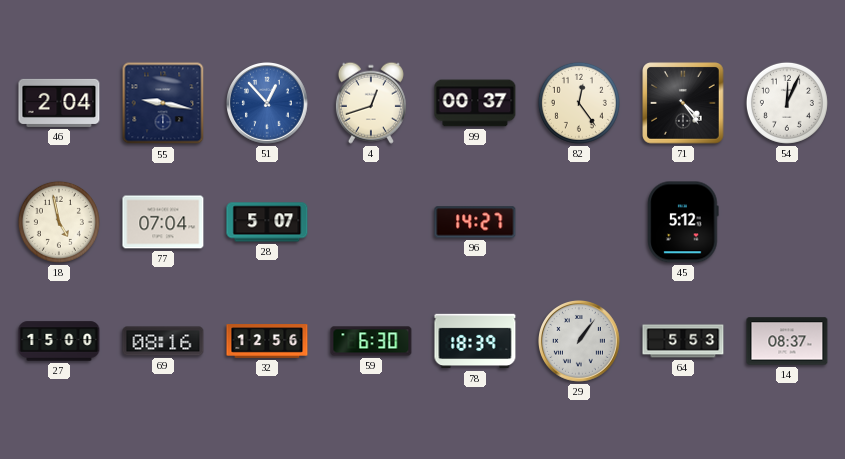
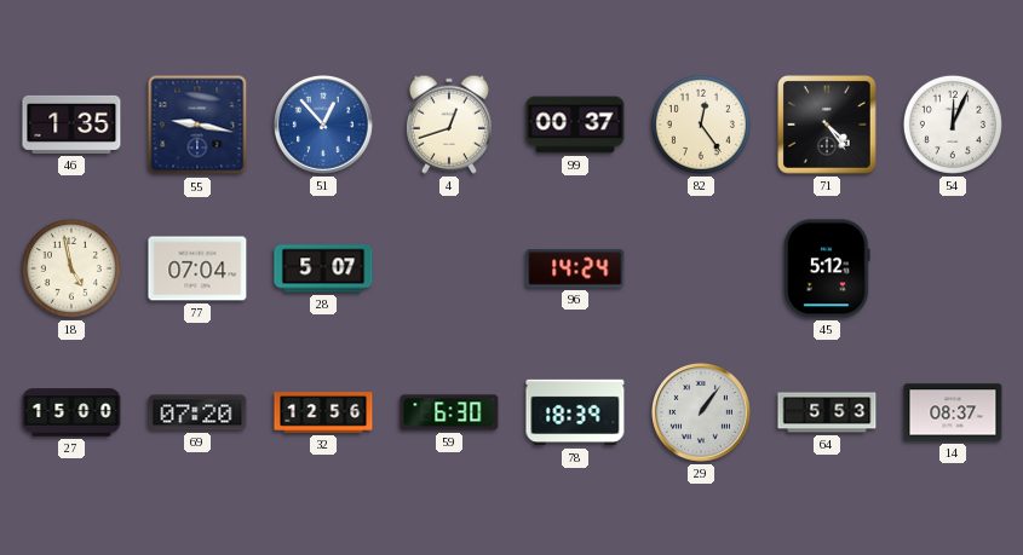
46: 2:04 -> 1:35 (71, 125)
96: 14:27 -> 14:24 (575, 268)
69: 08:16 -> 07:20 (197, 412)
